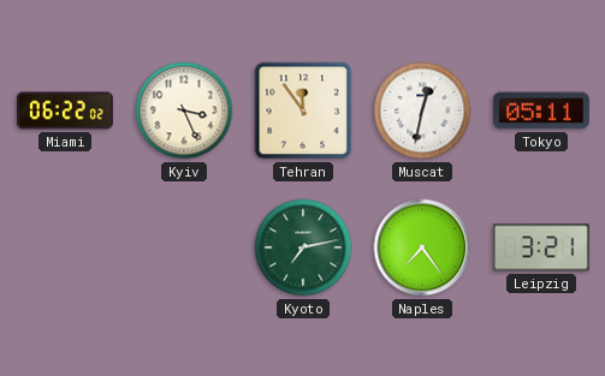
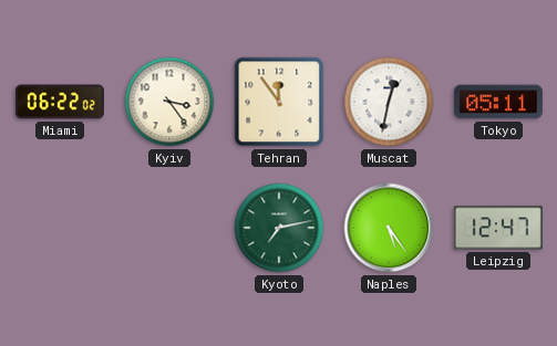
Kyiv: 3:26 -> 3:24 (169, 102)
Naples: 7:24 -> 5:24 (389, 228)
Leipzig: 3:21 -> 12:47 (498, 228)
